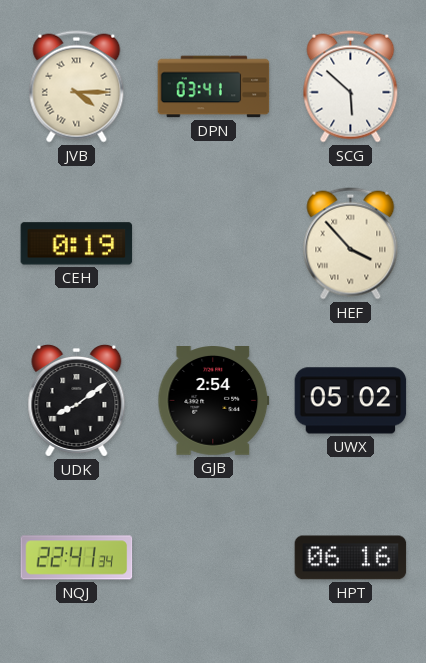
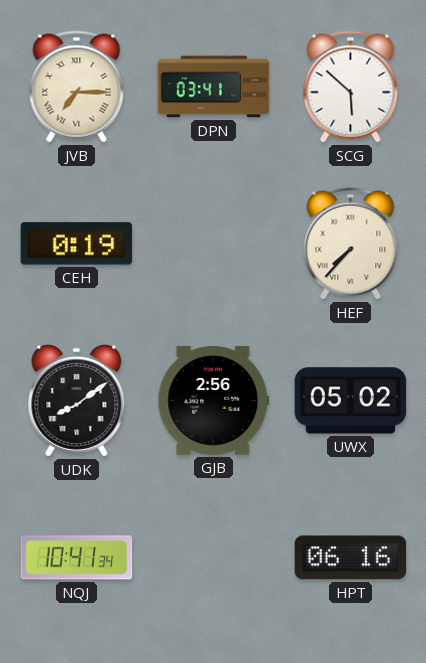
JVB: 4:15 -> 7:15 (77, 87)
HEF: 3:53 -> 7:37 (351, 244)
GJB: 2:54 -> 2:56 (214, 401)
NQJ: 22:41 -> 10:41 (77, 558)
